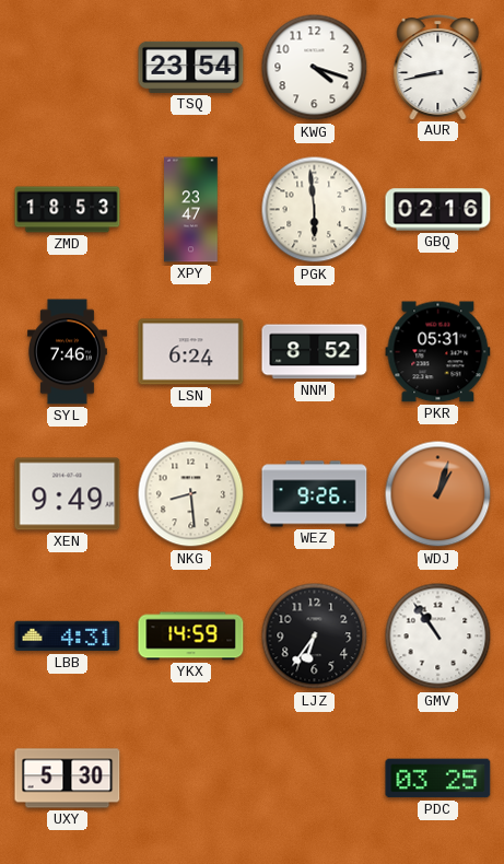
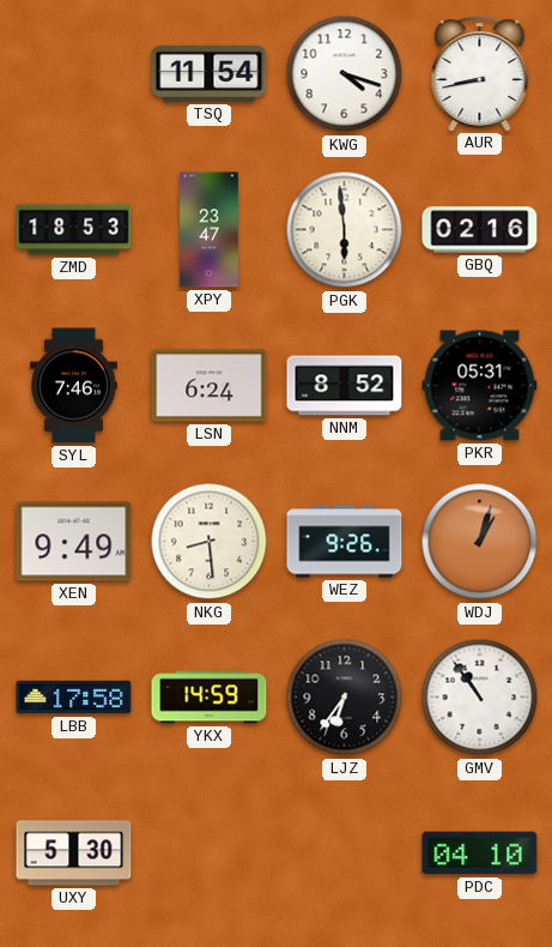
TSQ: 23:54 -> 11:54 (210, 73)
LBB: 4:31 -> 17:58 (74, 698)
PDC: 03:25 -> 04:10 (480, 853)
